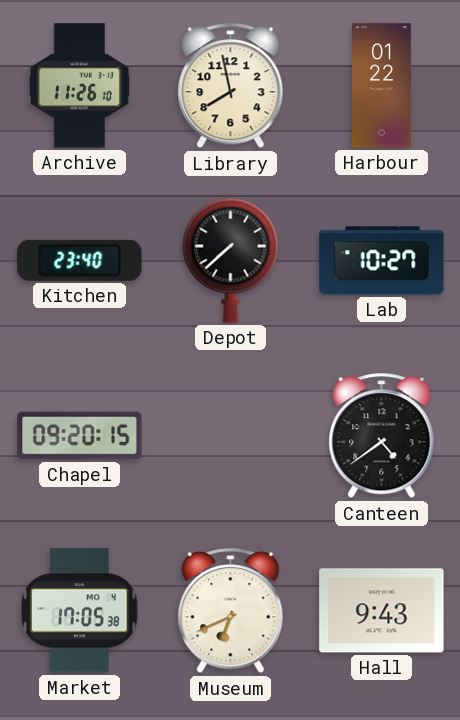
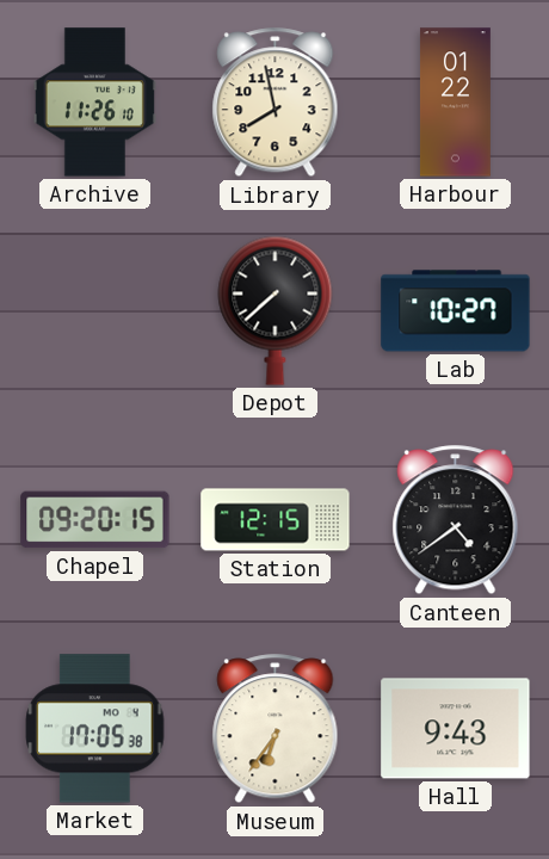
Kitchen: 23:40 -> none (80, 260)
Station: none -> 12:15 (276, 520)
Museum: 6:41 -> 6:36 (276, 729)
